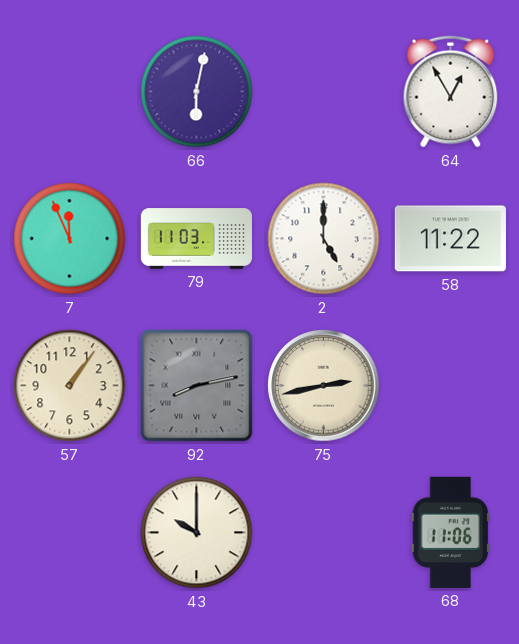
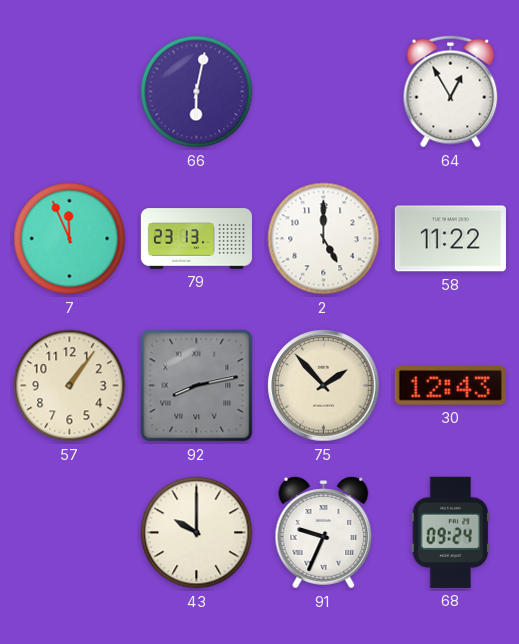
79: 11:03 -> 23:13 (196, 239)
75: 2:43 -> 1:53 (324, 386)
30: none -> 12:43 (450, 386)
91: none -> 9:34 (324, 533)
68: 11:06 -> 09:24 (451, 532)
